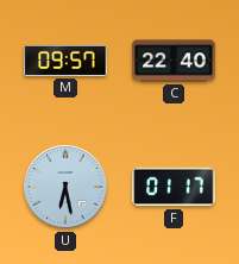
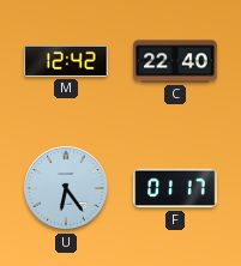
M: 09:57 -> 12:42 (66, 61)
U: 6:28 -> 6:24 (66, 188)
